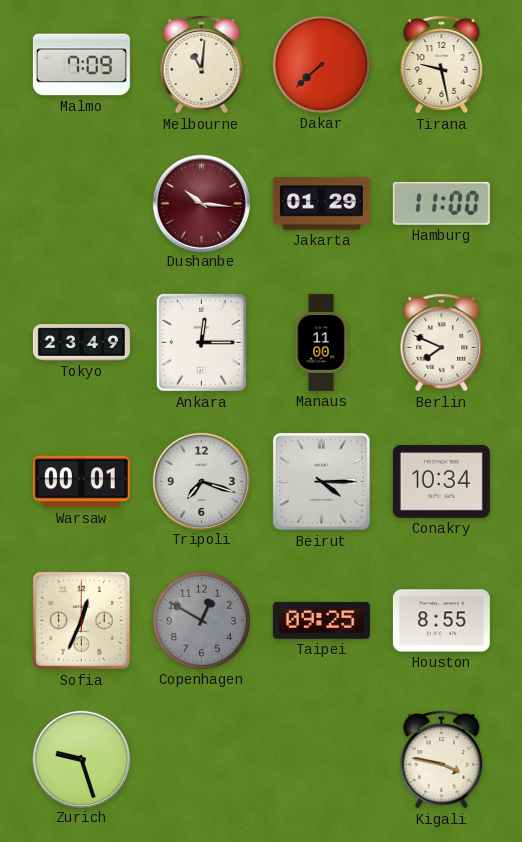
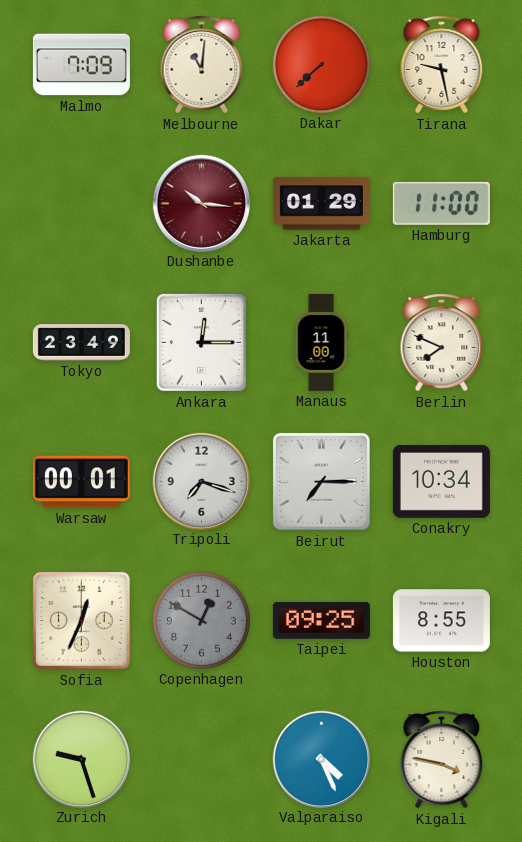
Beirut: 4:15 -> 7:15 (321, 481)
Valparaiso: none -> 4:26 (321, 759)
